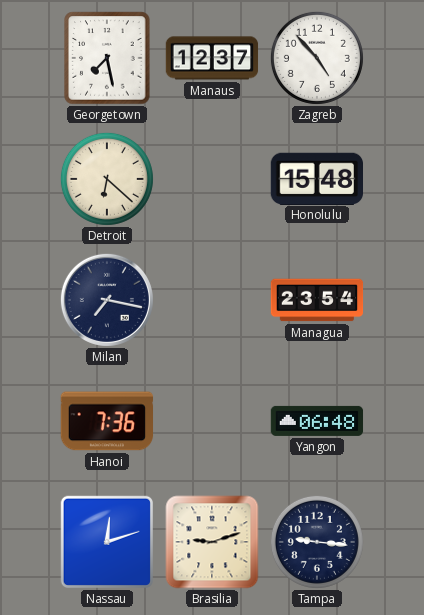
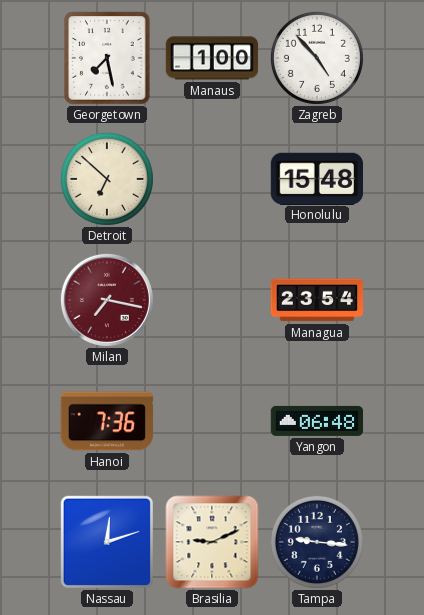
Manaus: 12:37 -> 1:00 (212, 58)
Detroit: 6:22 -> 6:52 (107, 179)
Milan dial: navy -> burgundy (107, 300)
Brasilia: 9:12 -> 9:11 (212, 542)
